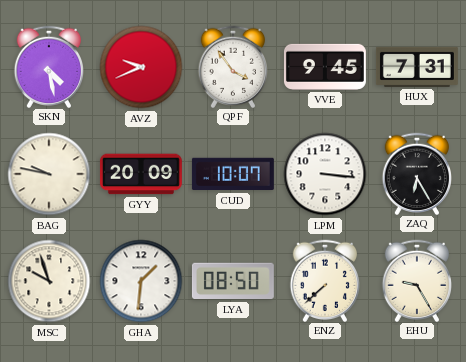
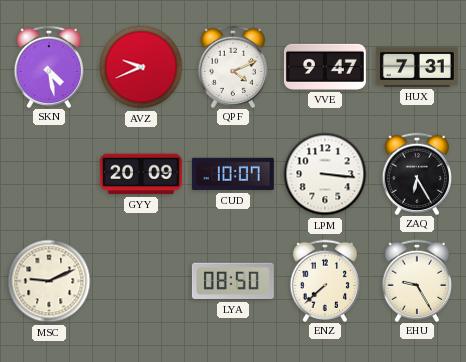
QPF: 3:54 -> 4:11 (232, 66)
VVE: 9:45 -> 9:47 (325, 67)
BAG: 9:47 -> none (49, 174)
MSC: 9:57 -> 9:11 (49, 281)
GHA: 1:31 -> none (141, 281)
